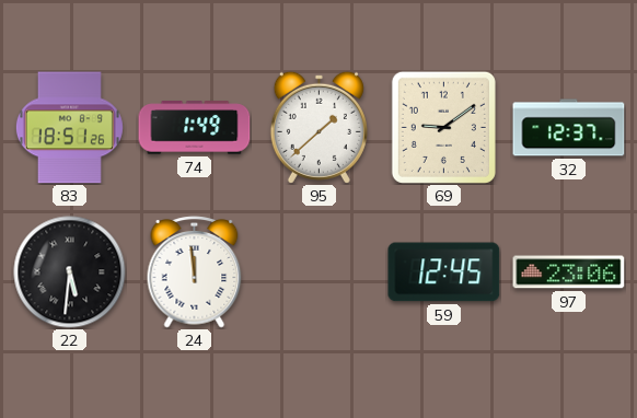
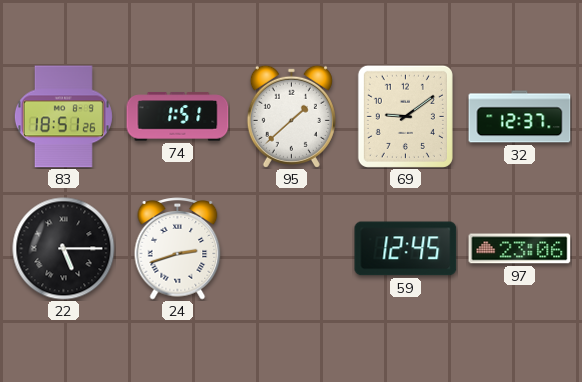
74: 1:49 -> 1:51 (178, 117)
22: 5:31 -> 5:15 (64, 249)
24: 11:59 -> 2:42 (178, 249)
